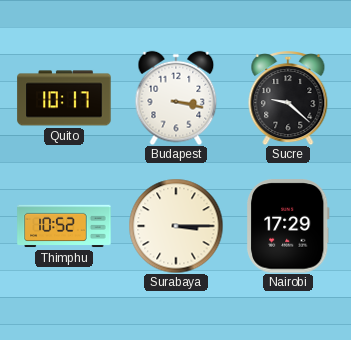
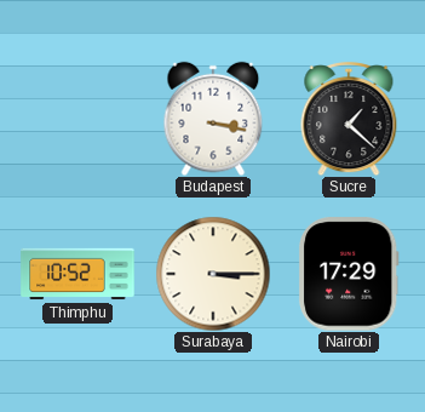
Quito: 10:17 -> none (64, 98)
Sucre: 9:22 -> 1:22 (349, 120)
